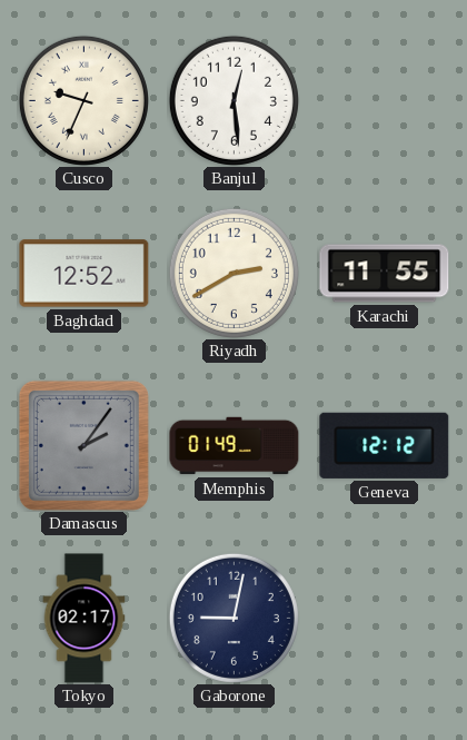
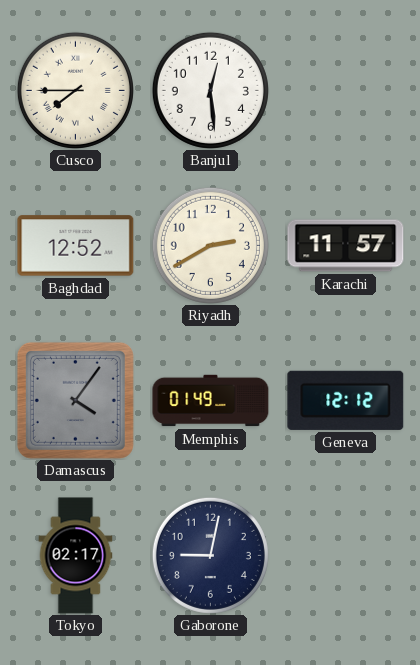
Cusco: 9:34 -> 7:45 (75, 90)
Karachi: 11:55 -> 11:57 (346, 246)
Damascus: 2:06 -> 4:06 (75, 400)
